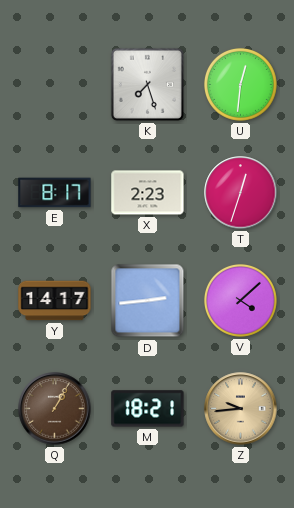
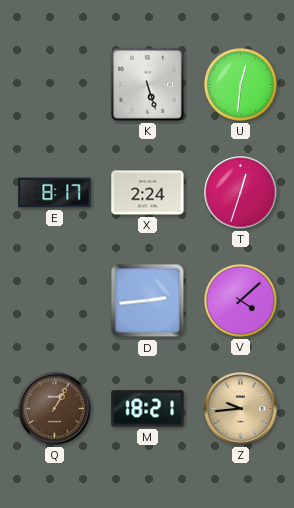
K: 7:27 -> 5:27 (147, 84)
X: 2:23 -> 2:24 (148, 193)
Y: 14:17 -> none (55, 301)
